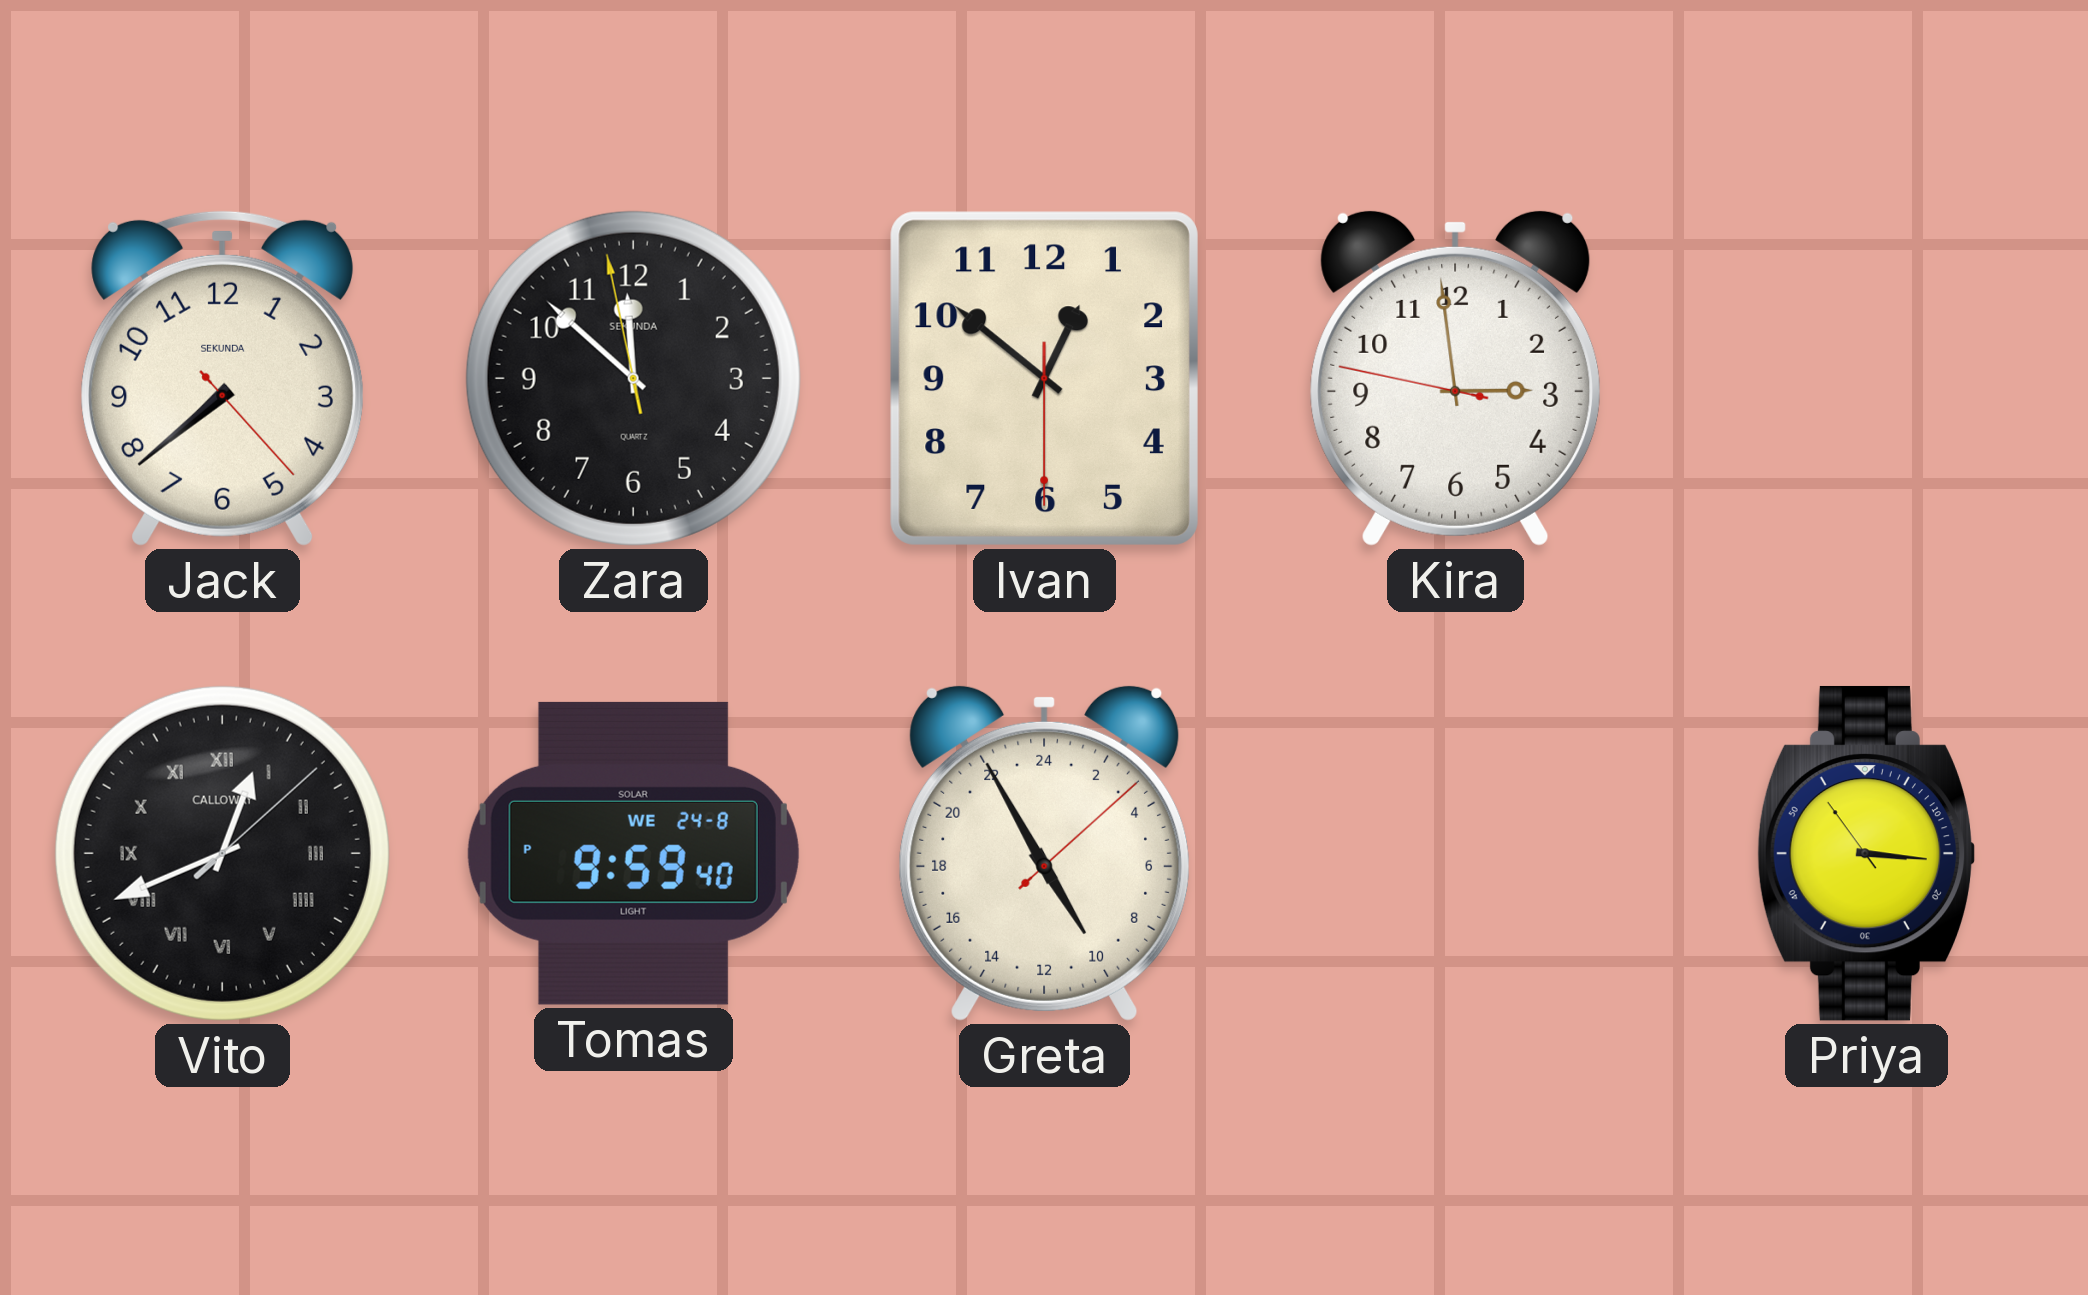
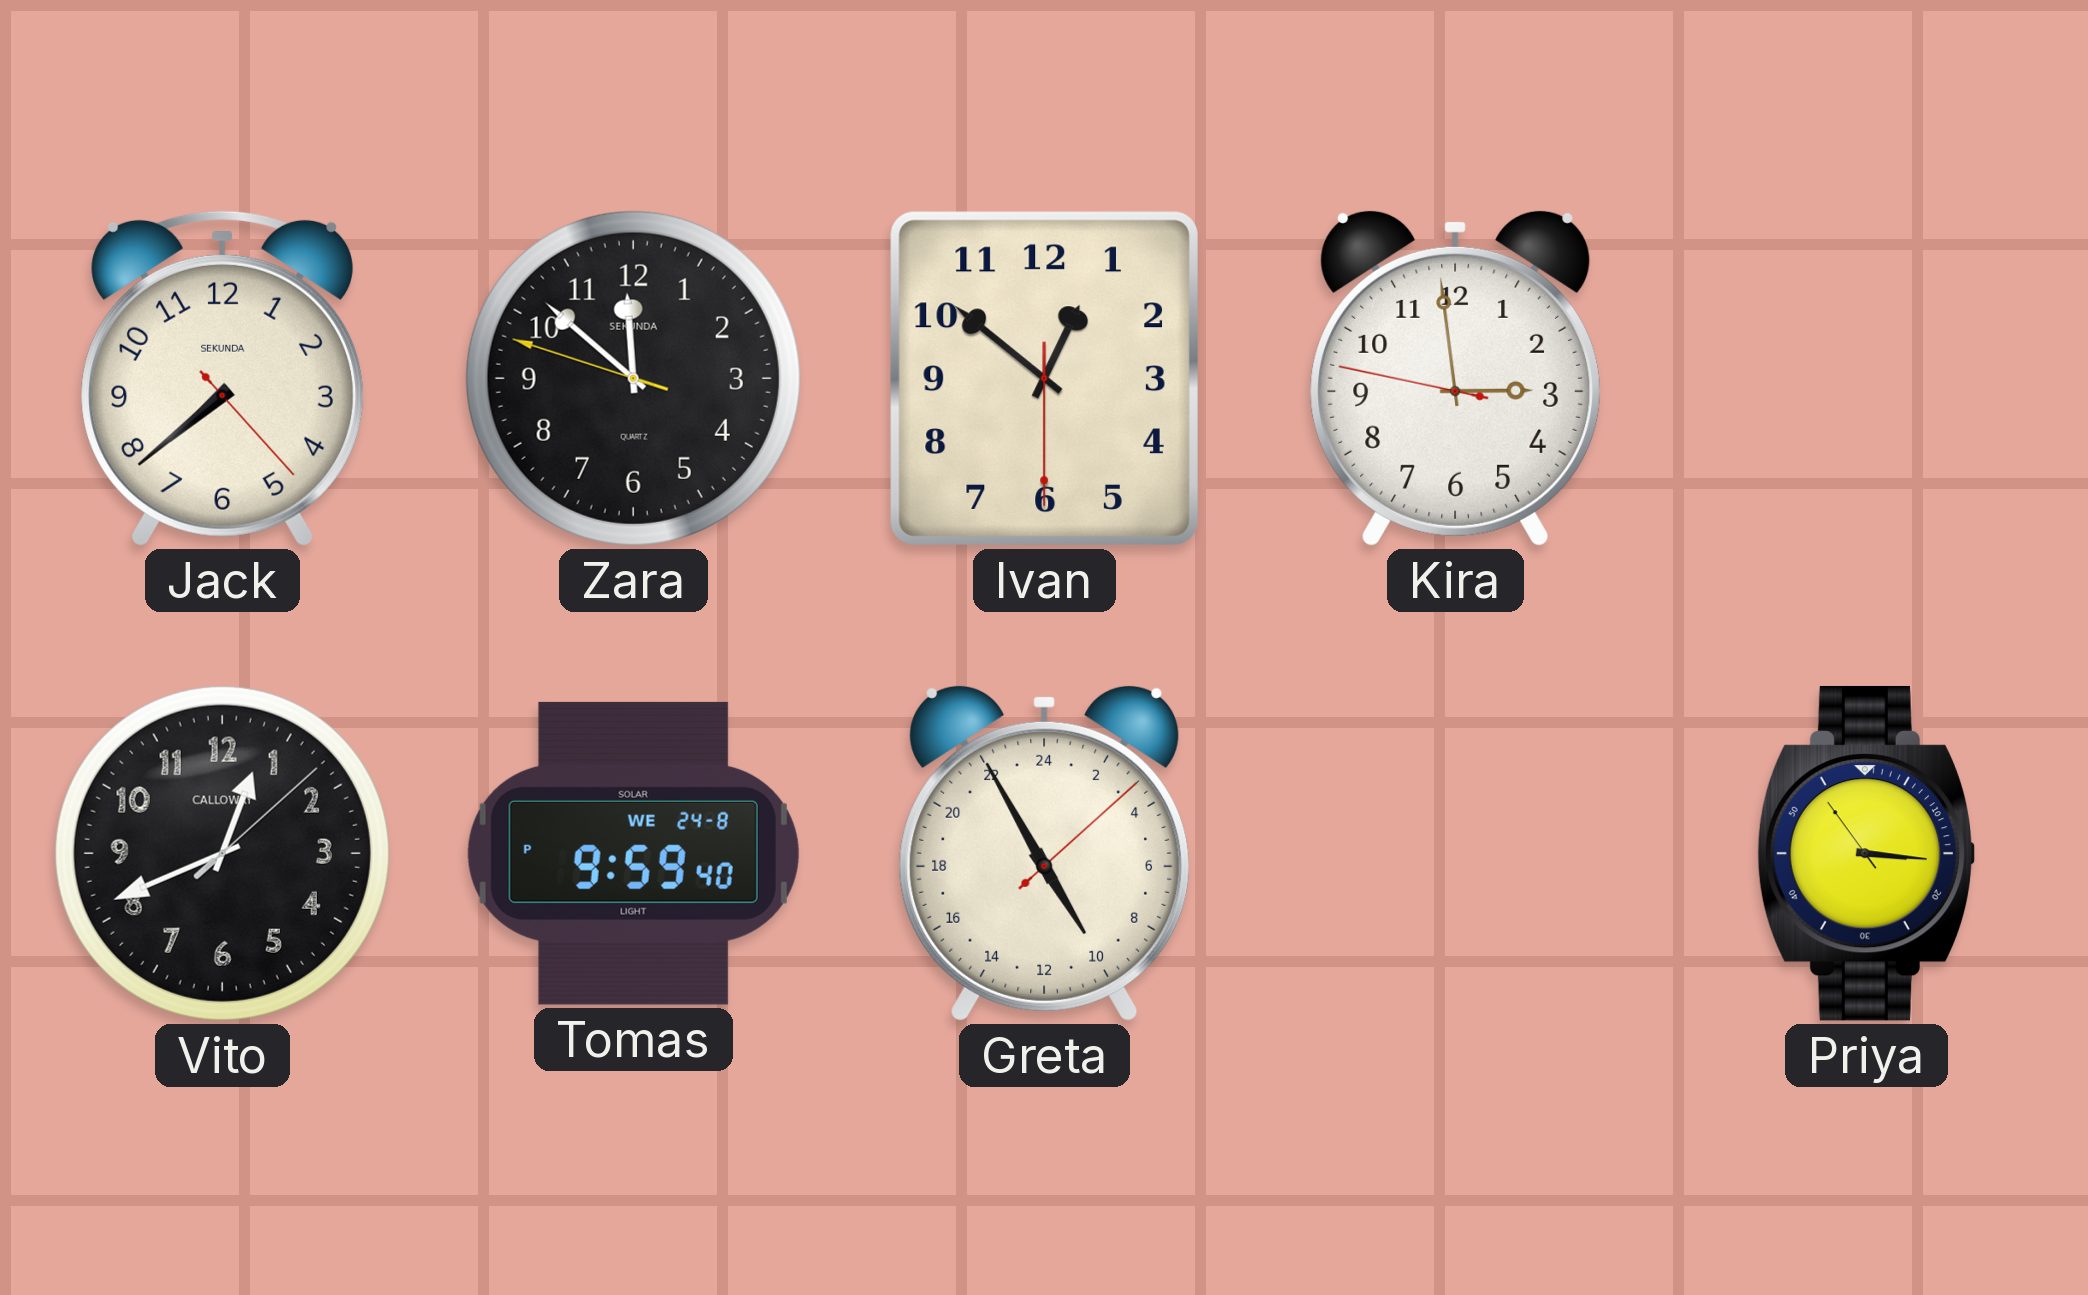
Zara: 11:51:58 -> 11:51:48 (633, 378)
Vito numerals: Roman -> Arabic (222, 853)
